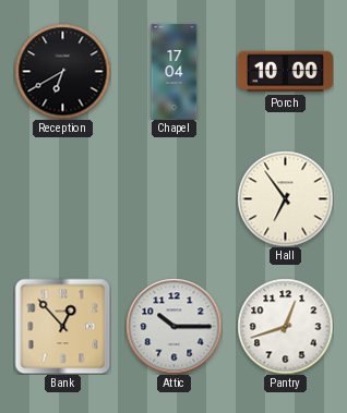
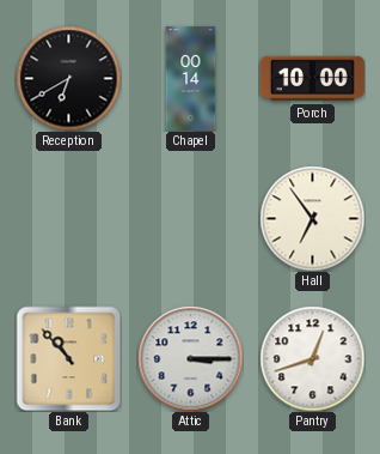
Chapel: 17:04 -> 00:14 (191, 78)
Bank: 12:53 -> 10:53 (68, 358)
Attic: 10:15 -> 3:15 (190, 358)
